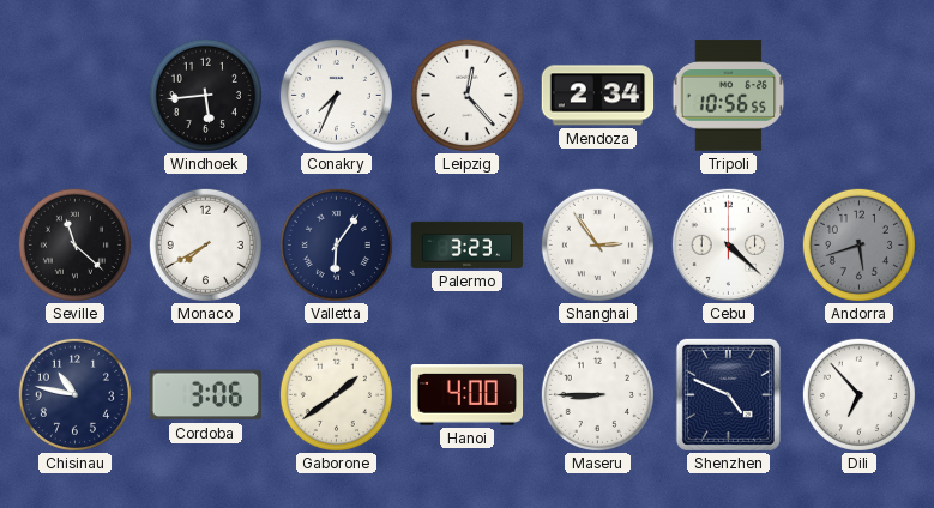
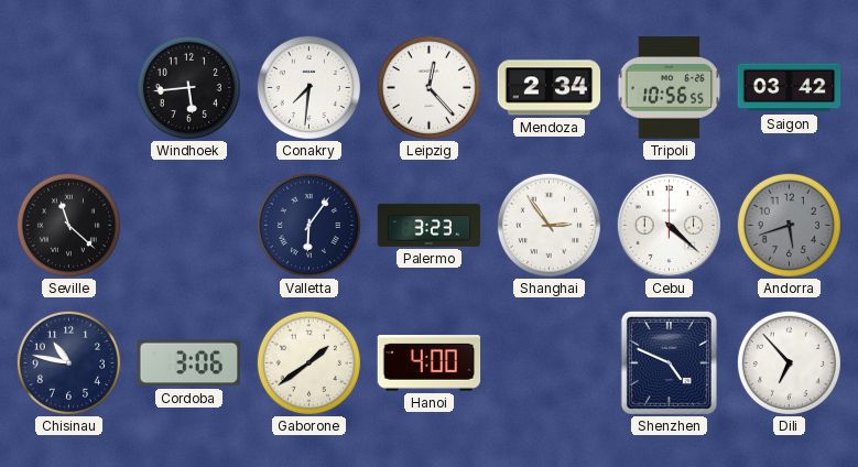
Conakry: 7:34 -> 7:31 (308, 87)
Saigon: none -> 03:42 (790, 88)
Monaco: 7:40 -> none (205, 244)
Maseru: 8:45 -> none (597, 394)
